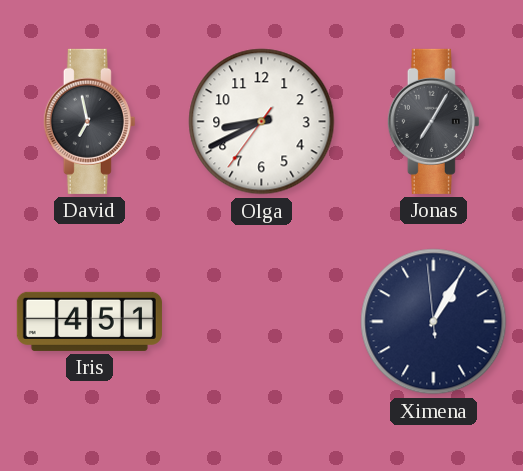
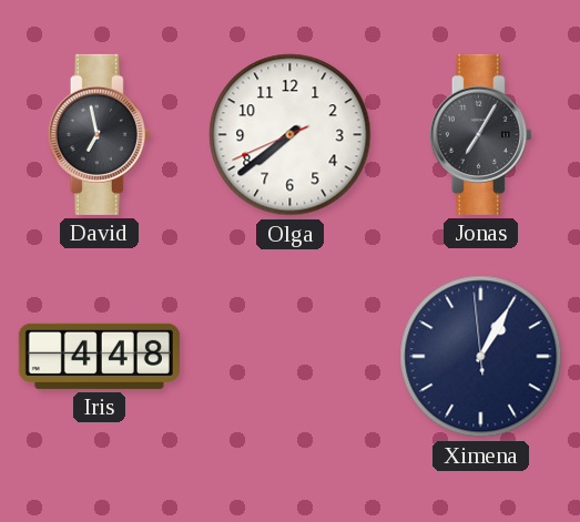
Olga: 8:40 -> 7:38 (291, 135)
Iris: 4:51 -> 4:48 (99, 356)
